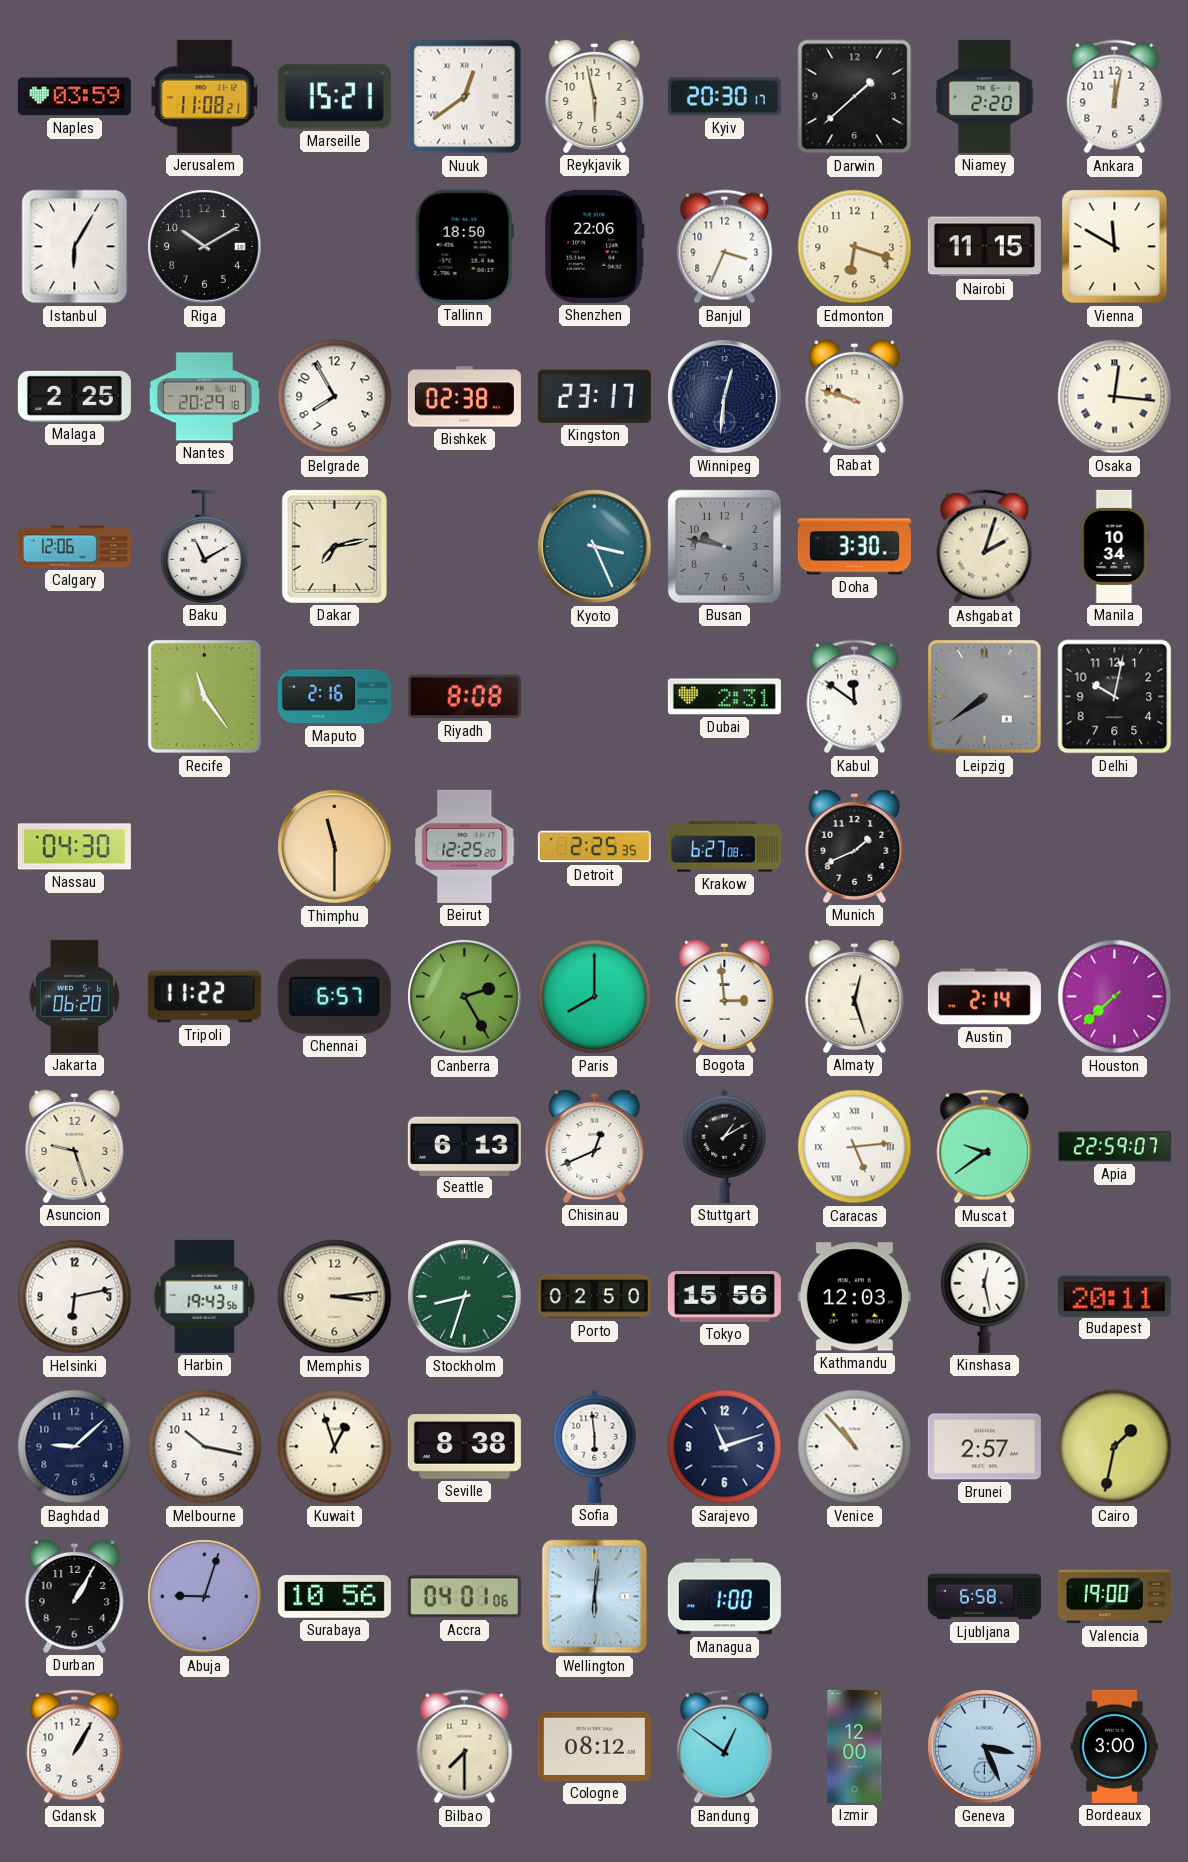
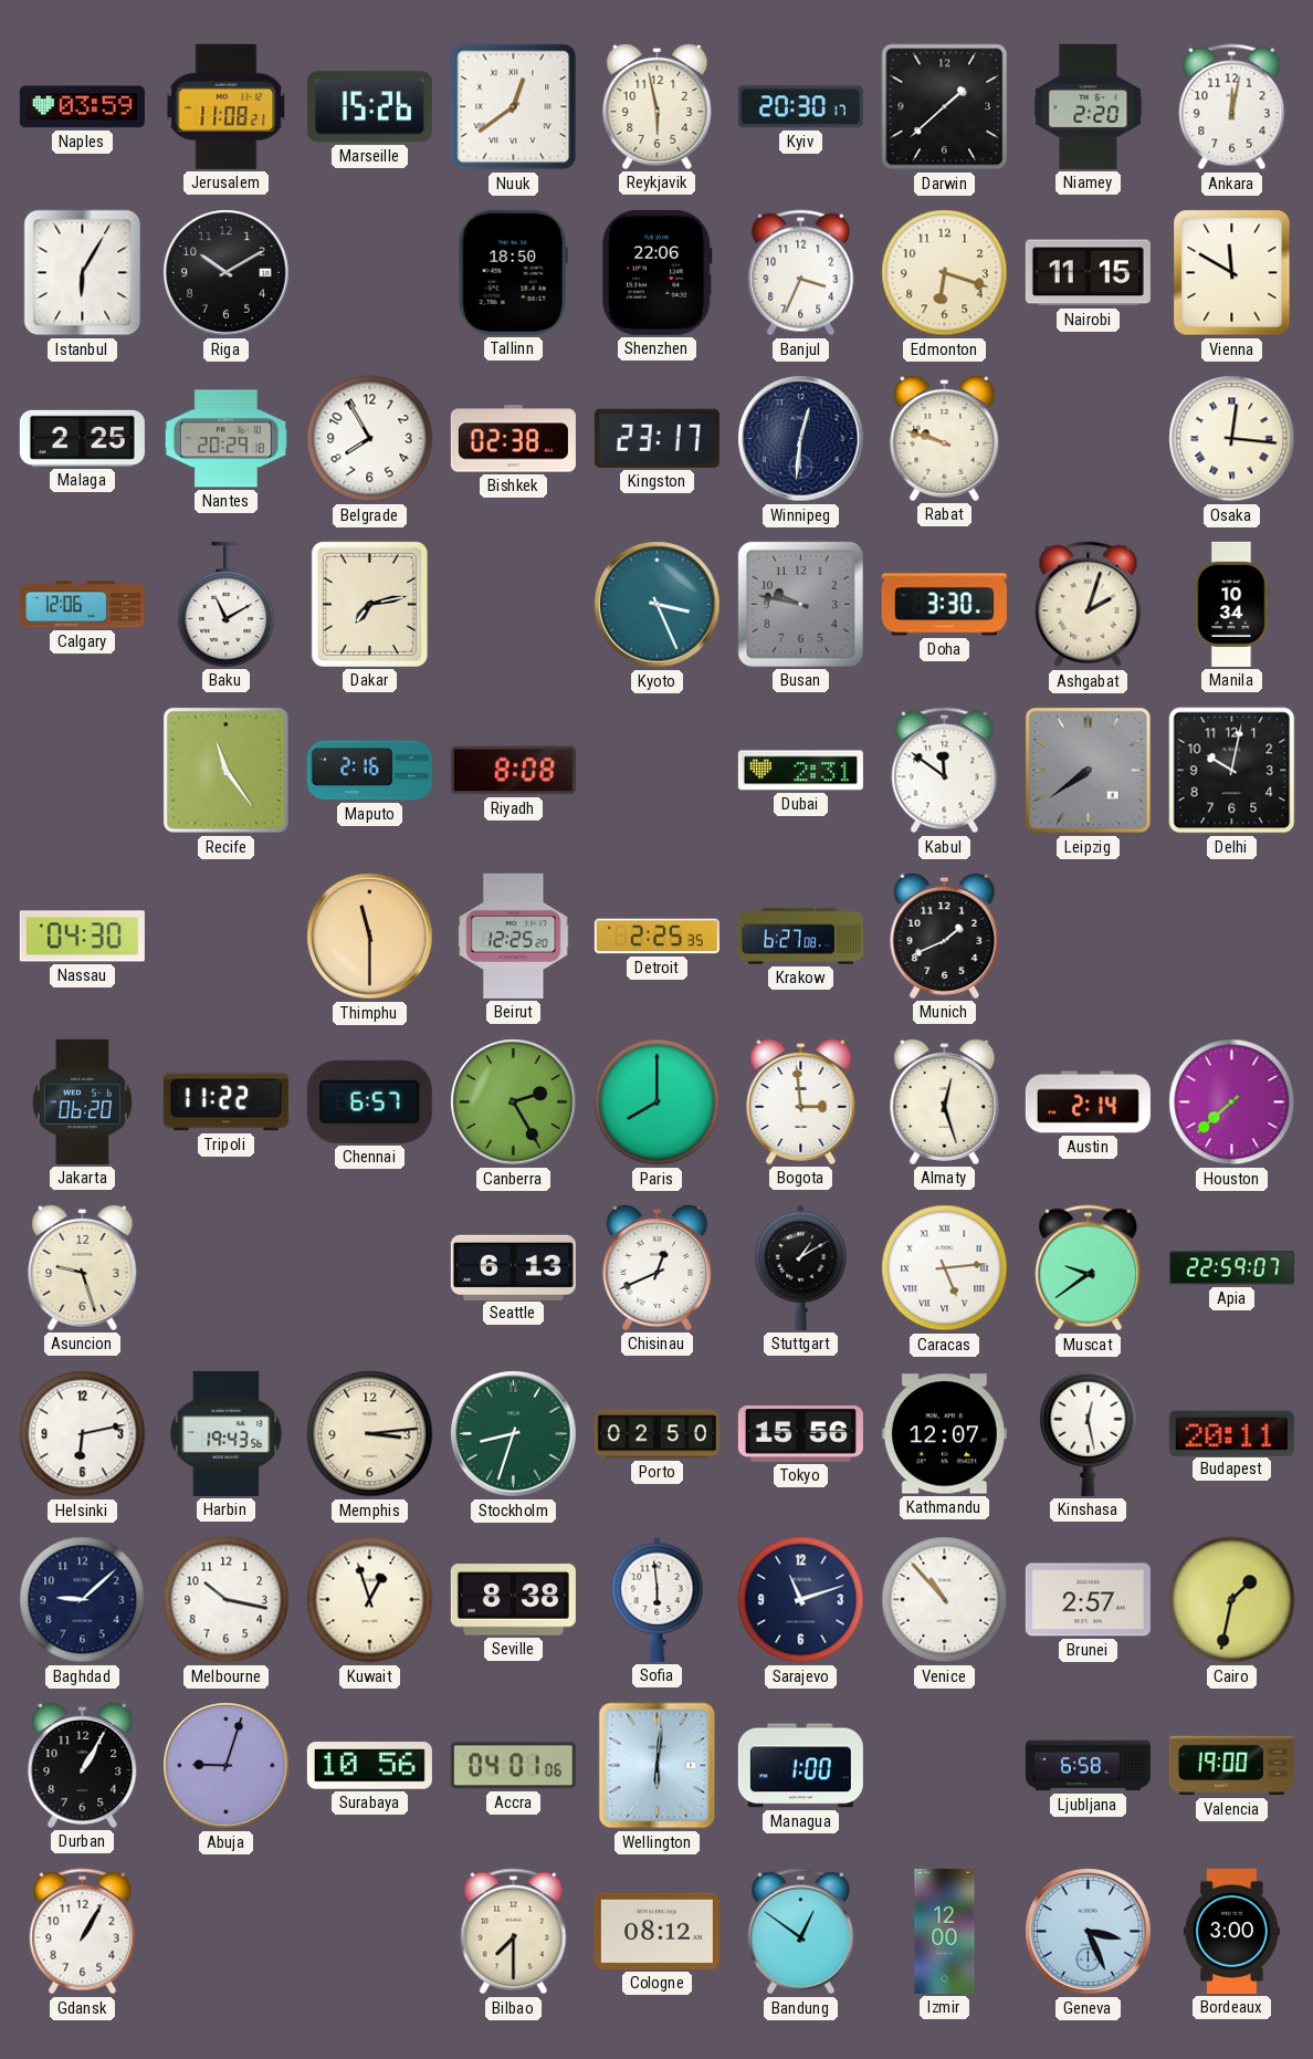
Marseille: 15:21 -> 15:26 (369, 107)
Kathmandu: 12:03 -> 12:07 (944, 1434)
